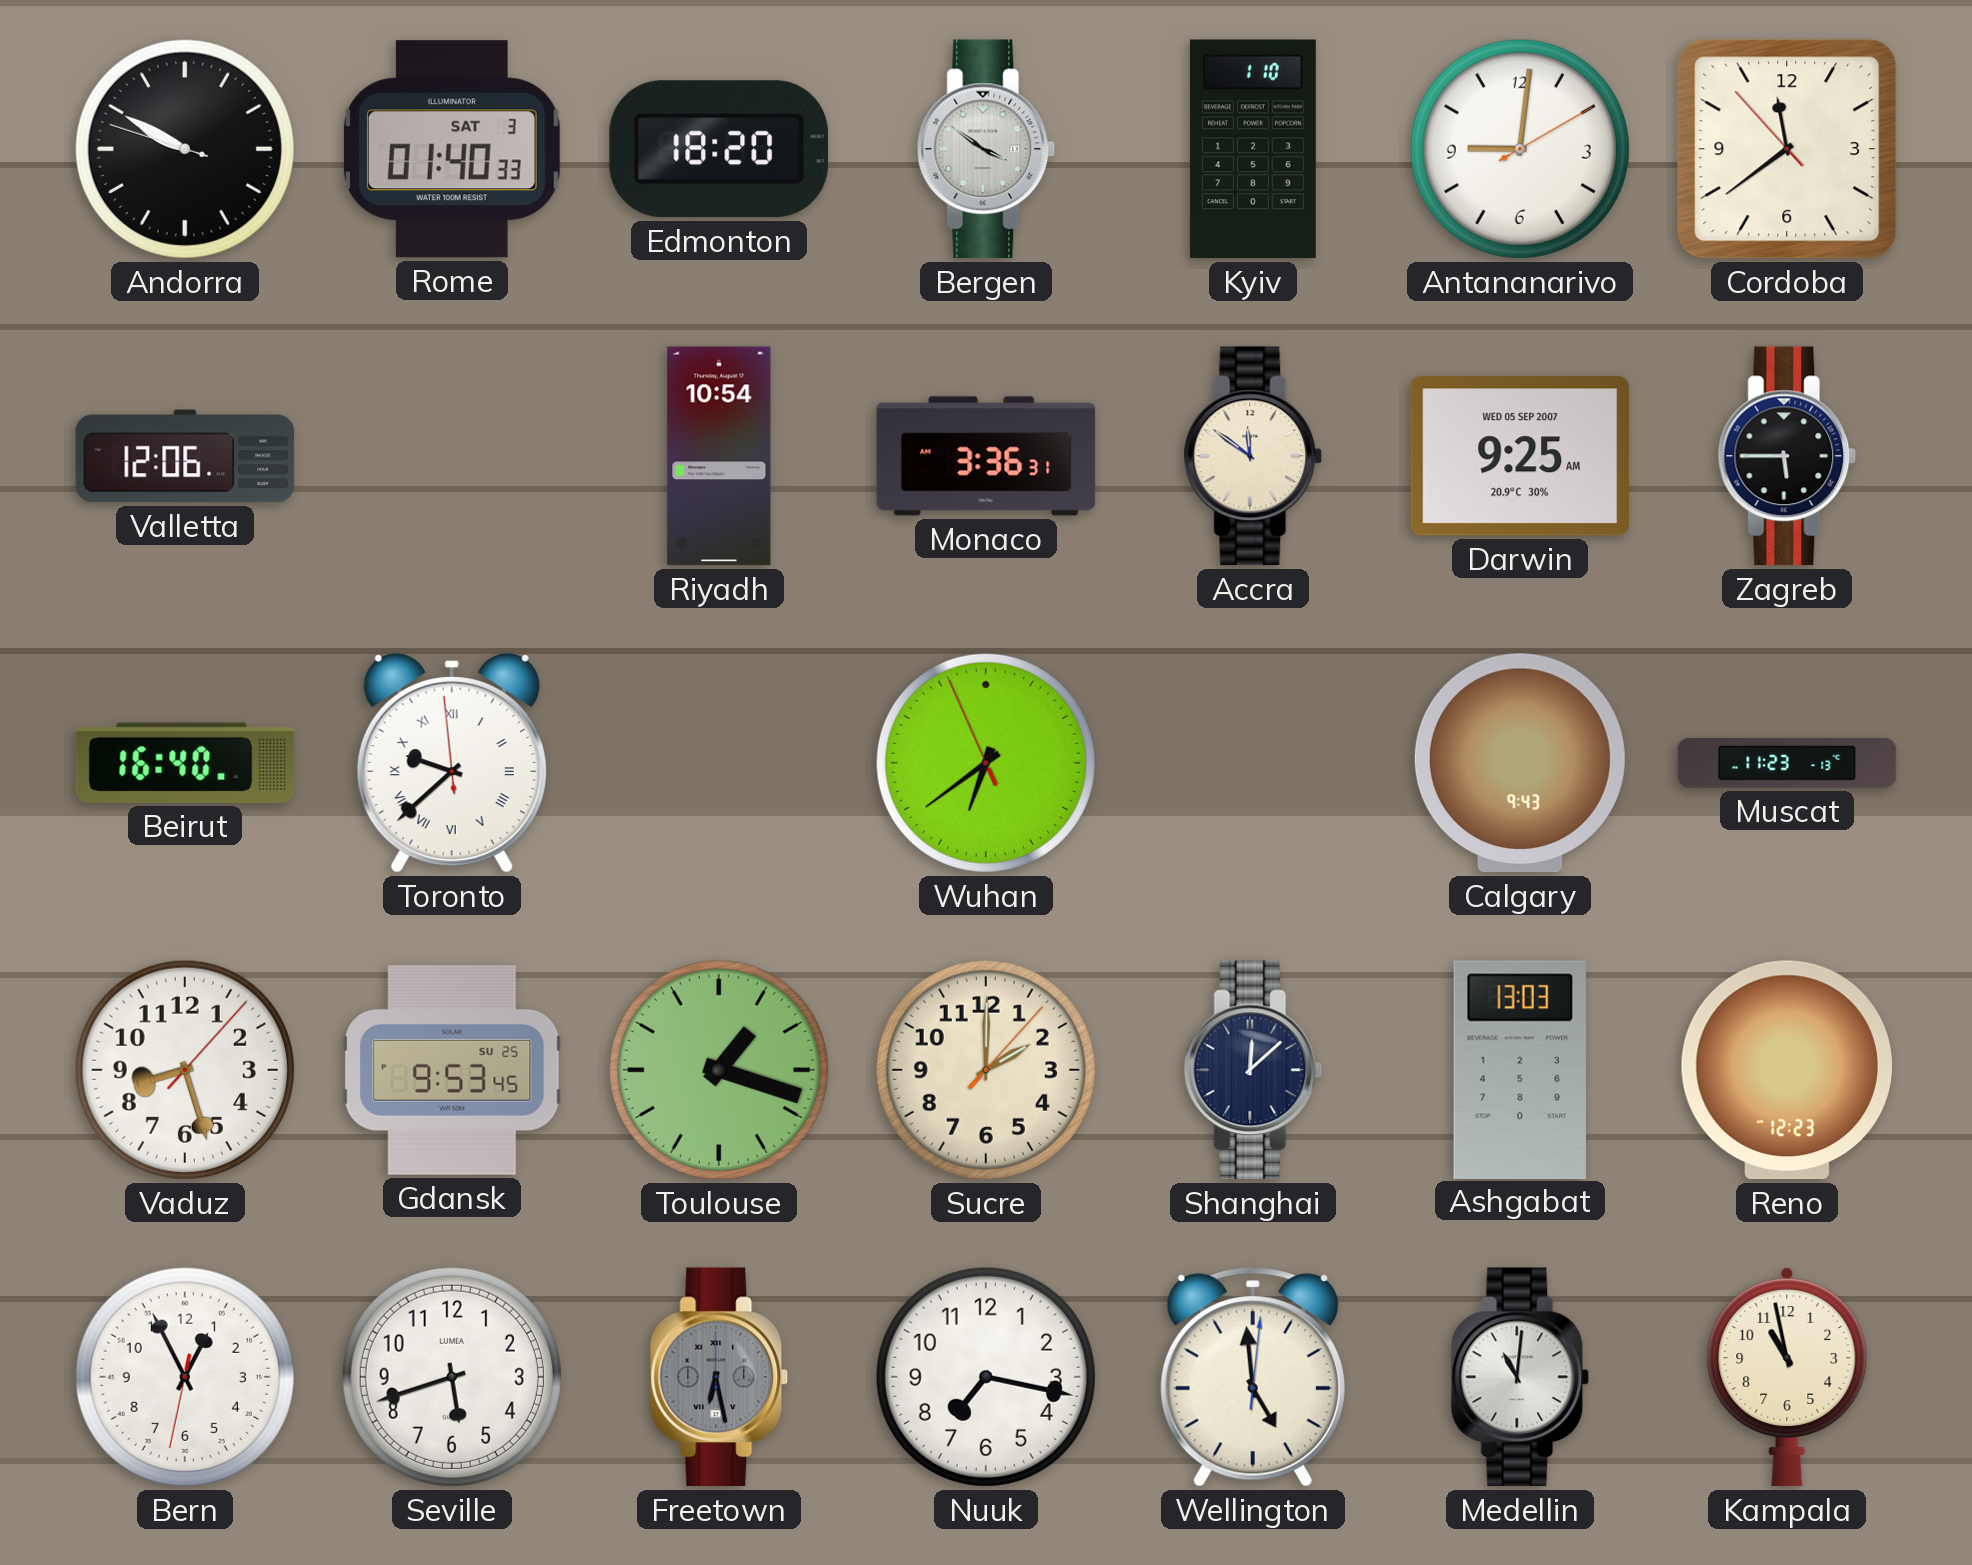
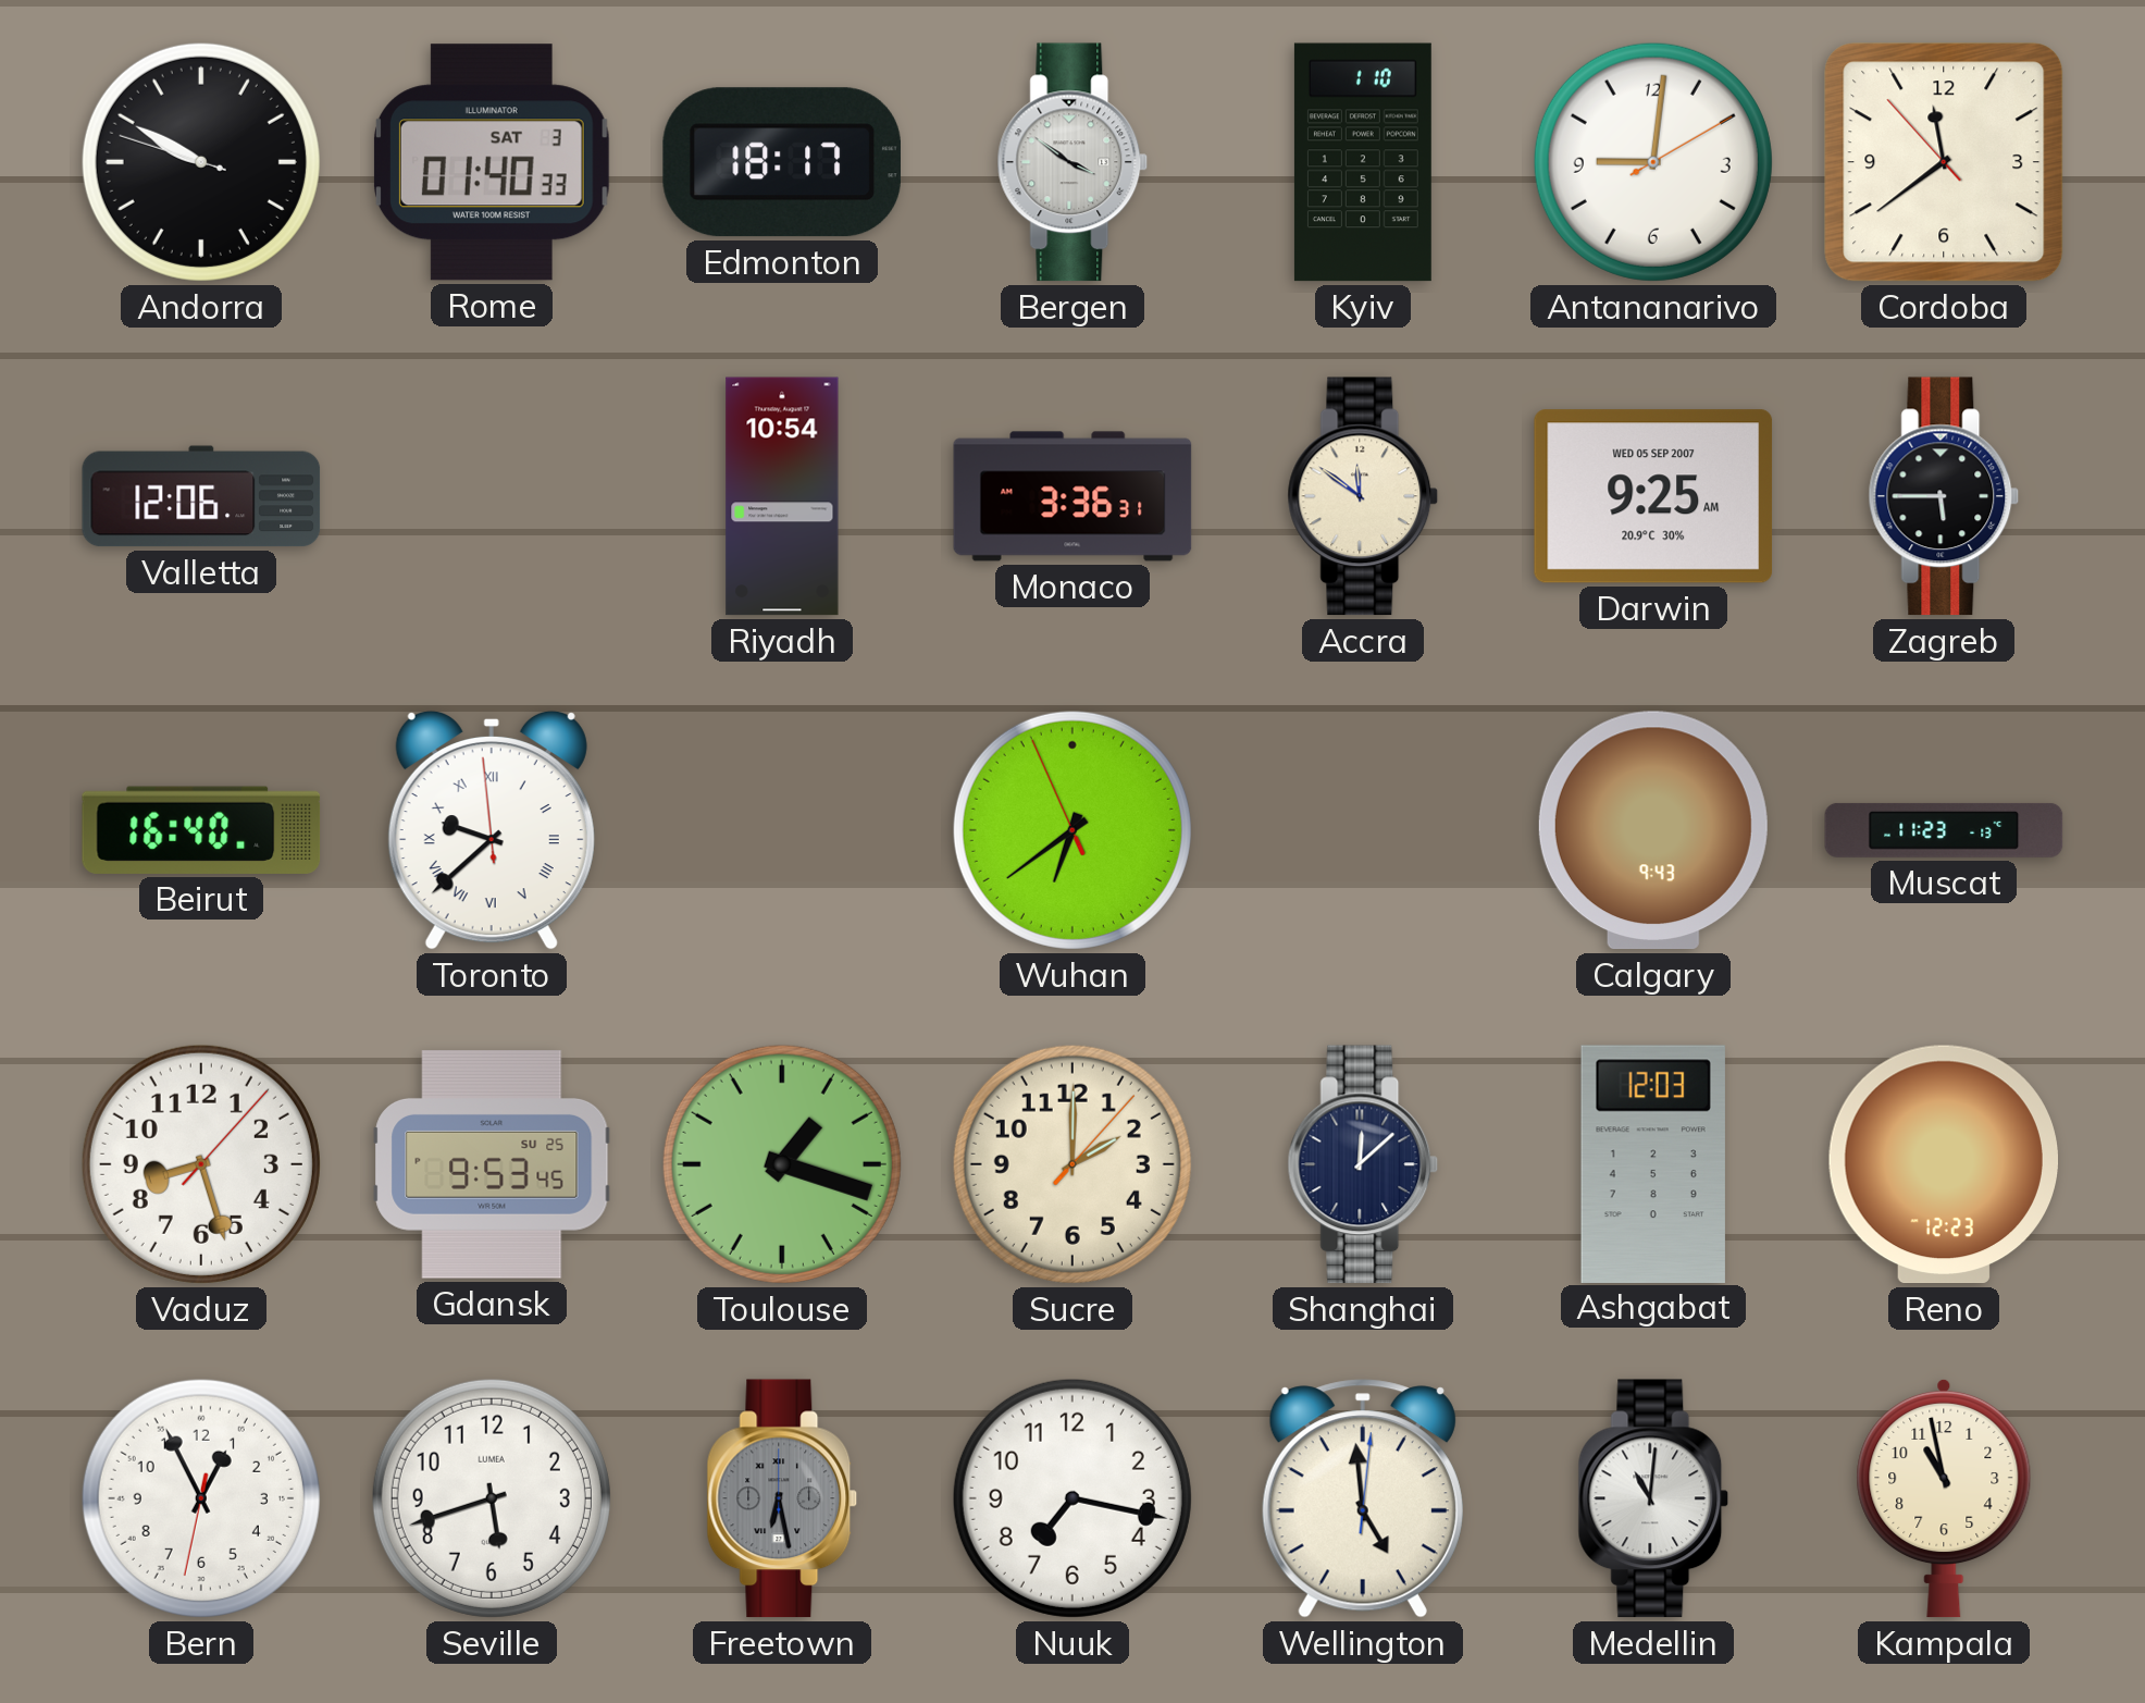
Edmonton: 18:20 -> 18:17 (782, 162)
Ashgabat: 13:03 -> 12:03 (1653, 1163)
